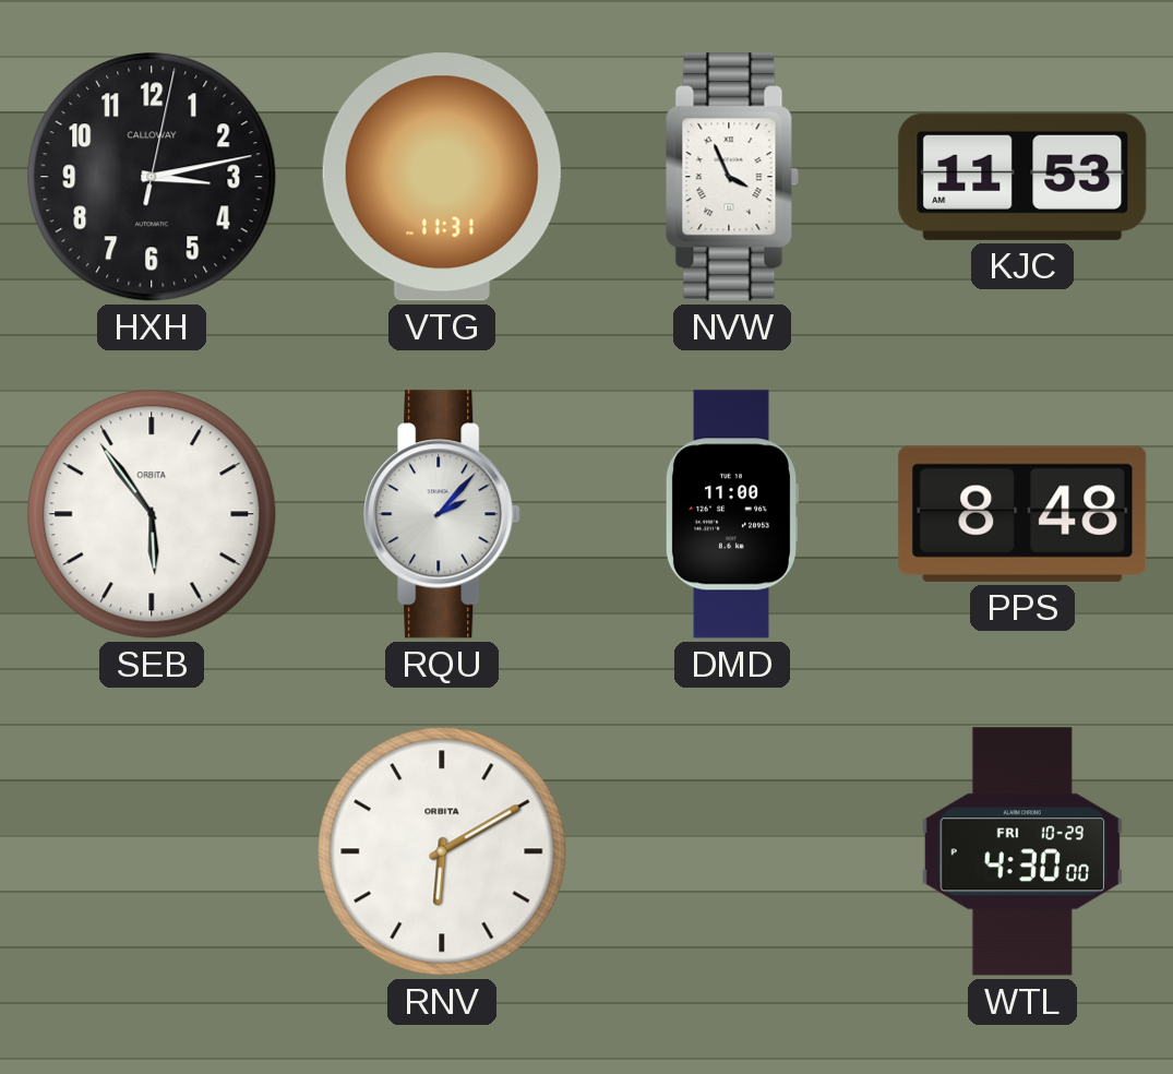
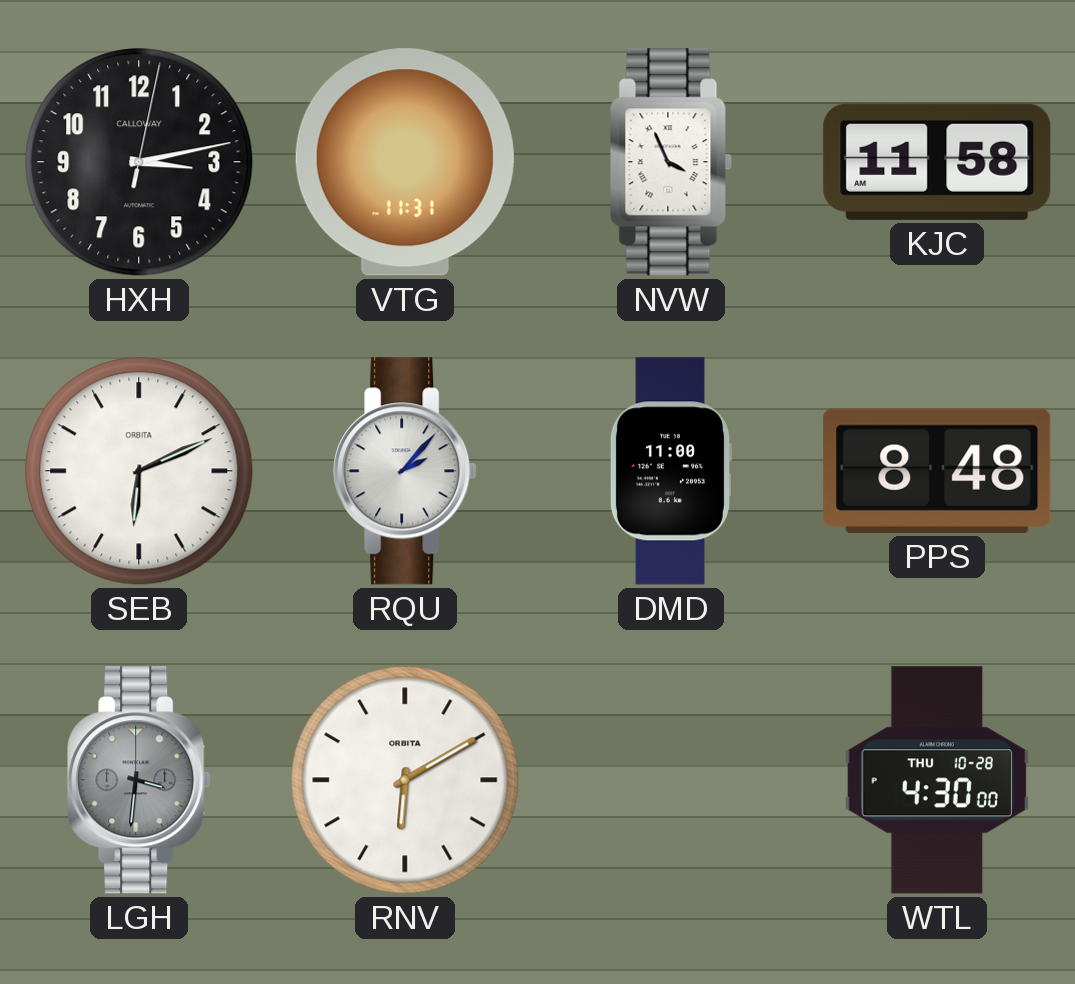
KJC: 11:53 -> 11:58 (937, 162)
SEB: 5:54 -> 6:11 (139, 471)
LGH: none -> 3:31 (139, 780)
WTL date: FRI 10-29 -> THU 10-28 (936, 780)
